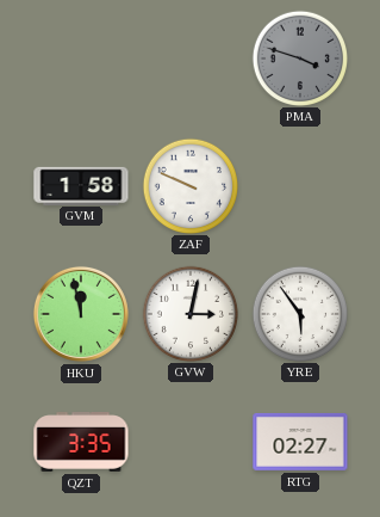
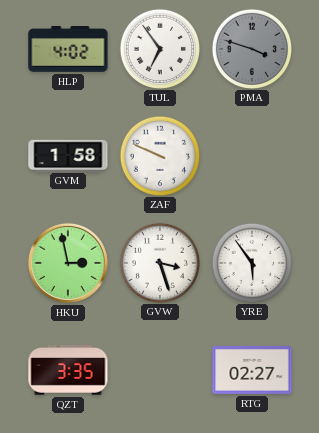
HLP: none -> 4:02 (68, 49)
TUL: none -> 6:54 (159, 48)
HKU: 11:58 -> 2:58 (68, 263)
GVW: 3:02 -> 3:27 (159, 262)
